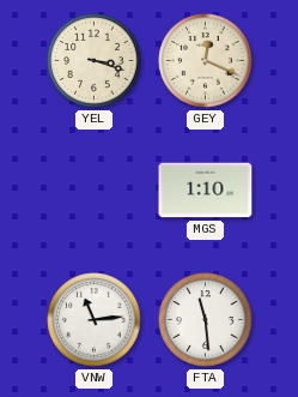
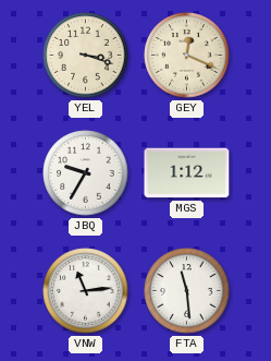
JBQ: none -> 9:35 (86, 173)
MGS: 1:10 -> 1:12 (187, 173)
